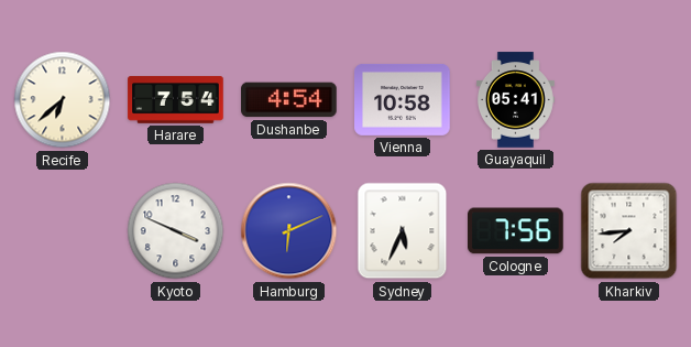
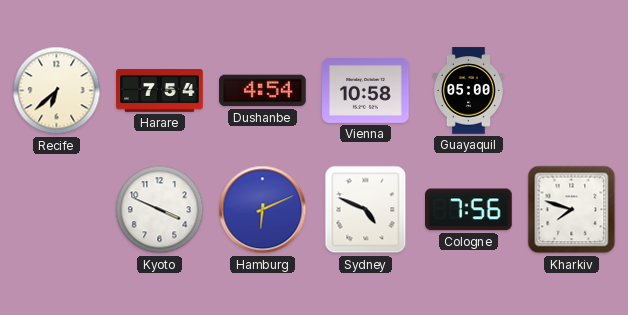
Guayaquil: 05:41 -> 05:00 (468, 91)
Sydney: 5:34 -> 4:49 (366, 210)
Kharkiv: 7:44 -> 7:48 (572, 210)
